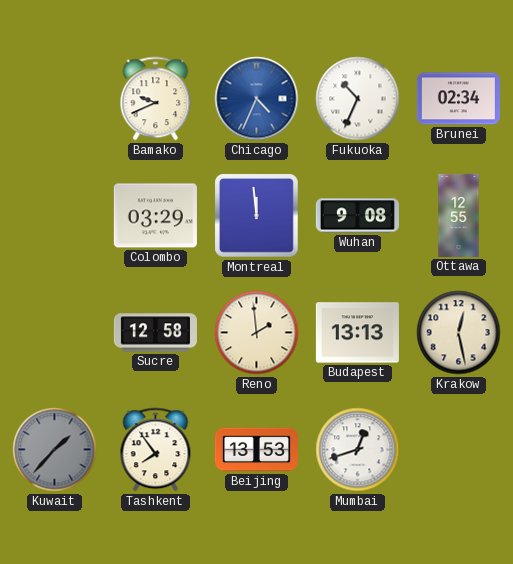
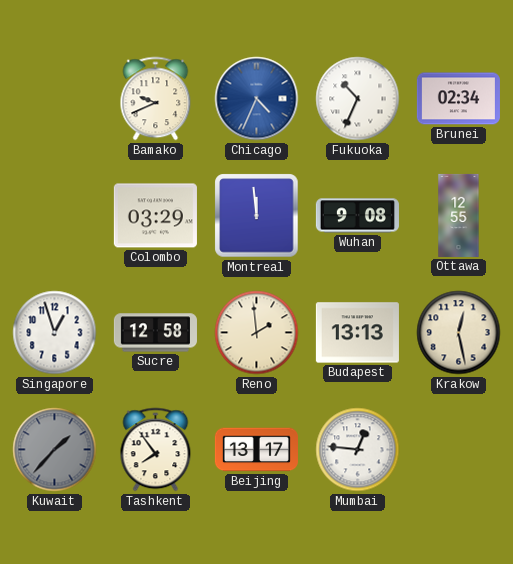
Singapore: none -> 12:57 (55, 333)
Beijing: 13:53 -> 13:17 (256, 450)
Mumbai: 12:42 -> 12:46 (358, 450)
